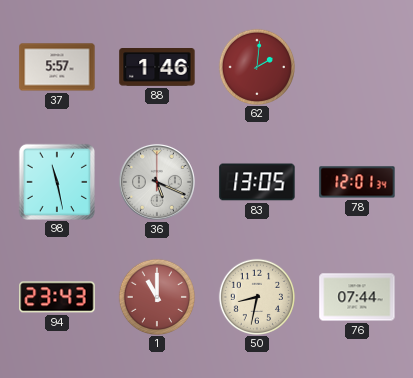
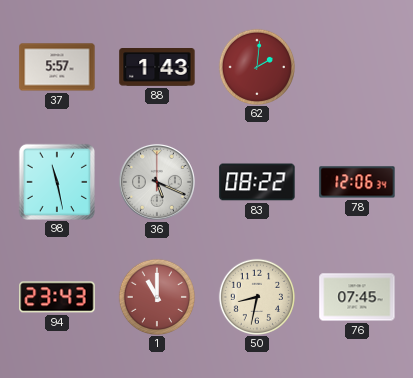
88: 1:46 -> 1:43 (157, 67)
83: 13:05 -> 08:22 (257, 182)
78: 12:01 -> 12:06 (357, 182)
76: 07:44 -> 07:45 (357, 297)
